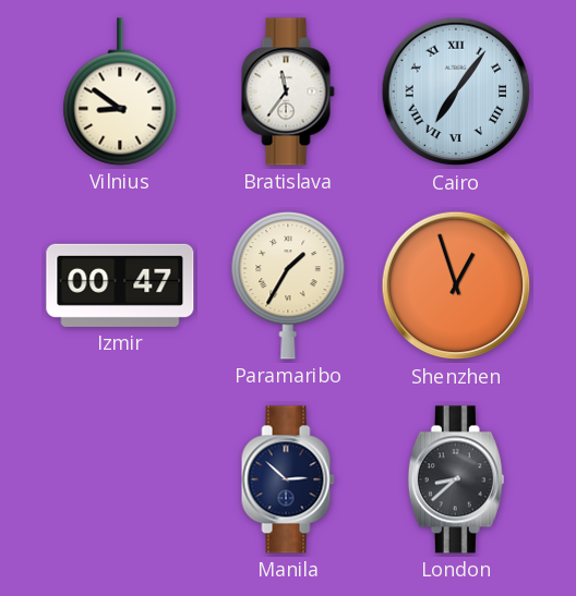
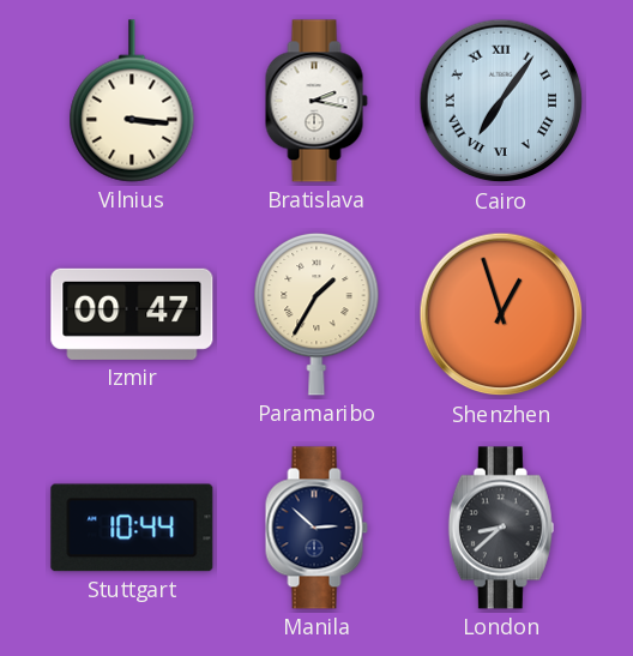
Vilnius: 8:51 -> 3:16 (132, 101)
Bratislava: 11:36 -> 2:17 (316, 101)
Stuttgart: none -> 10:44 (132, 528)
